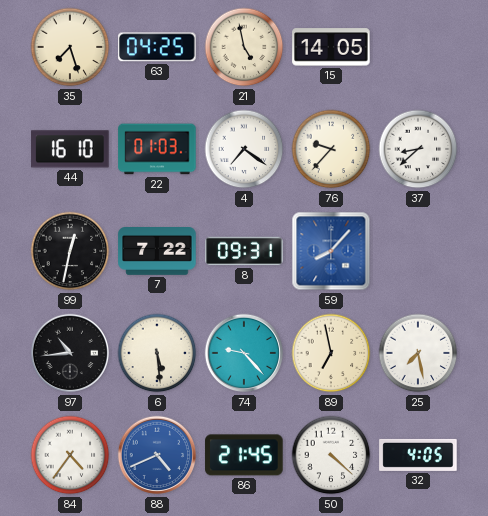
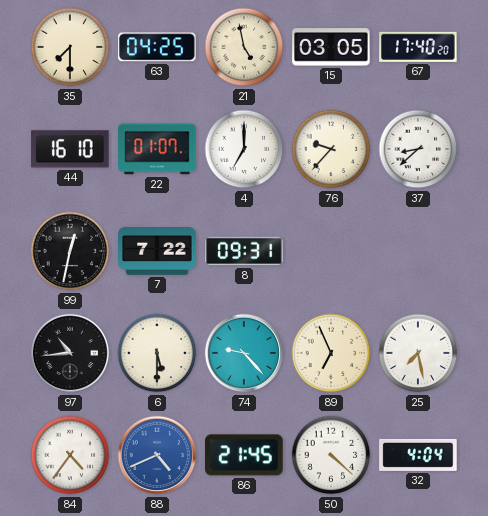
35: 7:27 -> 7:30 (70, 47)
15: 14:05 -> 03:05 (331, 47)
67: none -> 17:40 (418, 47)
22: 01:03 -> 01:07 (157, 149)
4: 7:21 -> 7:00 (244, 149)
59: 8:07 -> none (331, 251)
6: 5:29 -> 5:30 (157, 353)
89: 6:58 -> 6:56 (331, 353)
32: 4:05 -> 4:04 (418, 455)
